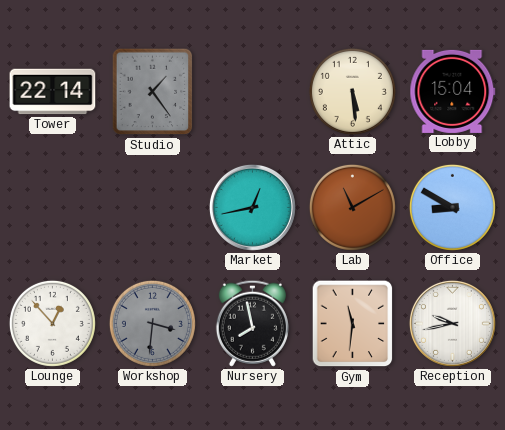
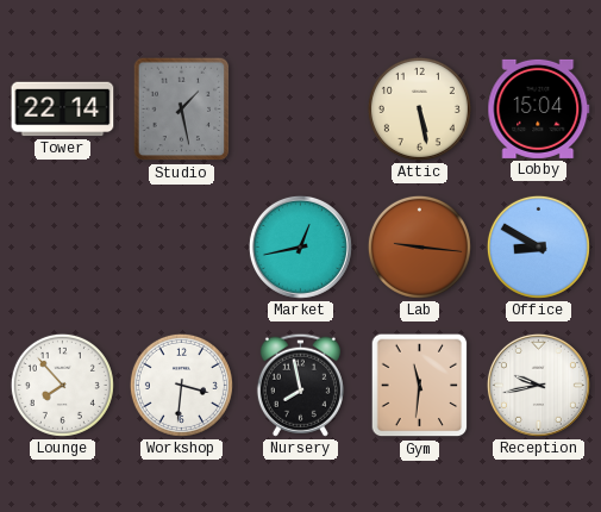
Studio: 1:24 -> 1:28 (182, 110)
Attic: 5:29 -> 5:28 (419, 108)
Lab: 11:10 -> 9:16 (419, 246)
Lounge: 12:53 -> 7:53 (62, 385)
Workshop dial: grey -> white (181, 385)
